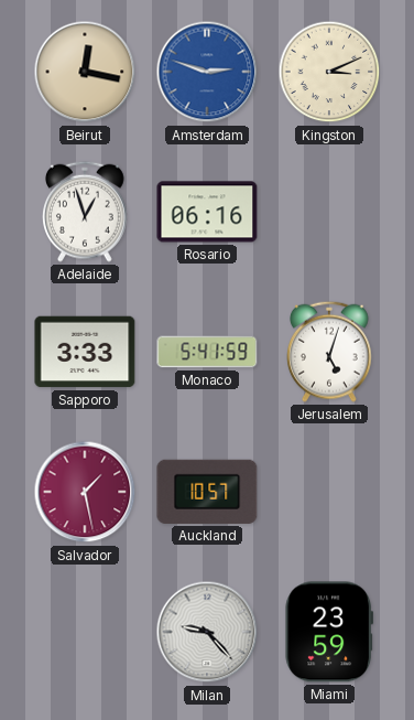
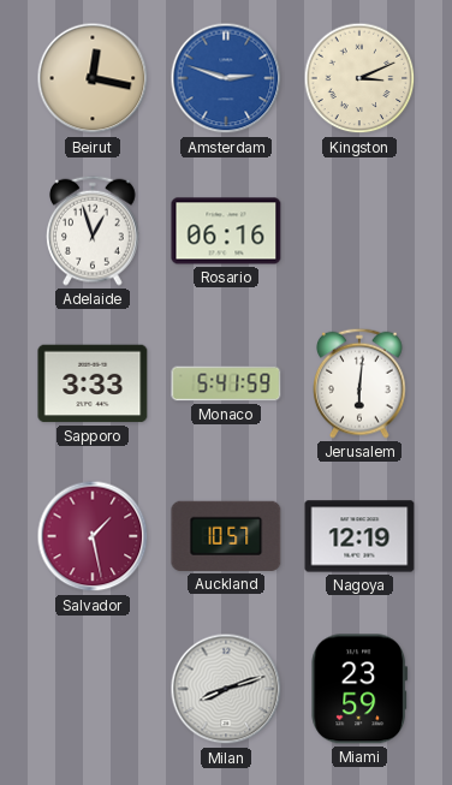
Jerusalem: 5:03 -> 6:01 (361, 383)
Nagoya: none -> 12:19 (359, 536)
Milan: 9:23 -> 8:12 (226, 689)
